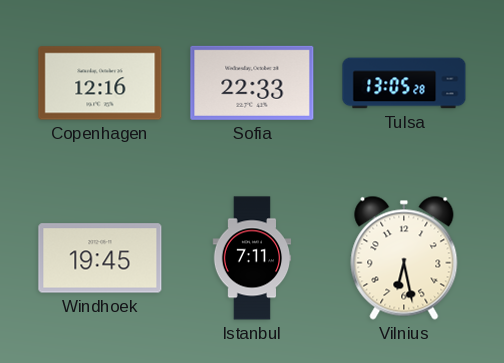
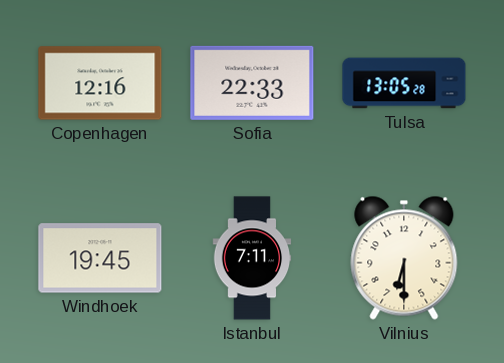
Vilnius: 6:28 -> 6:30 (404, 258)
